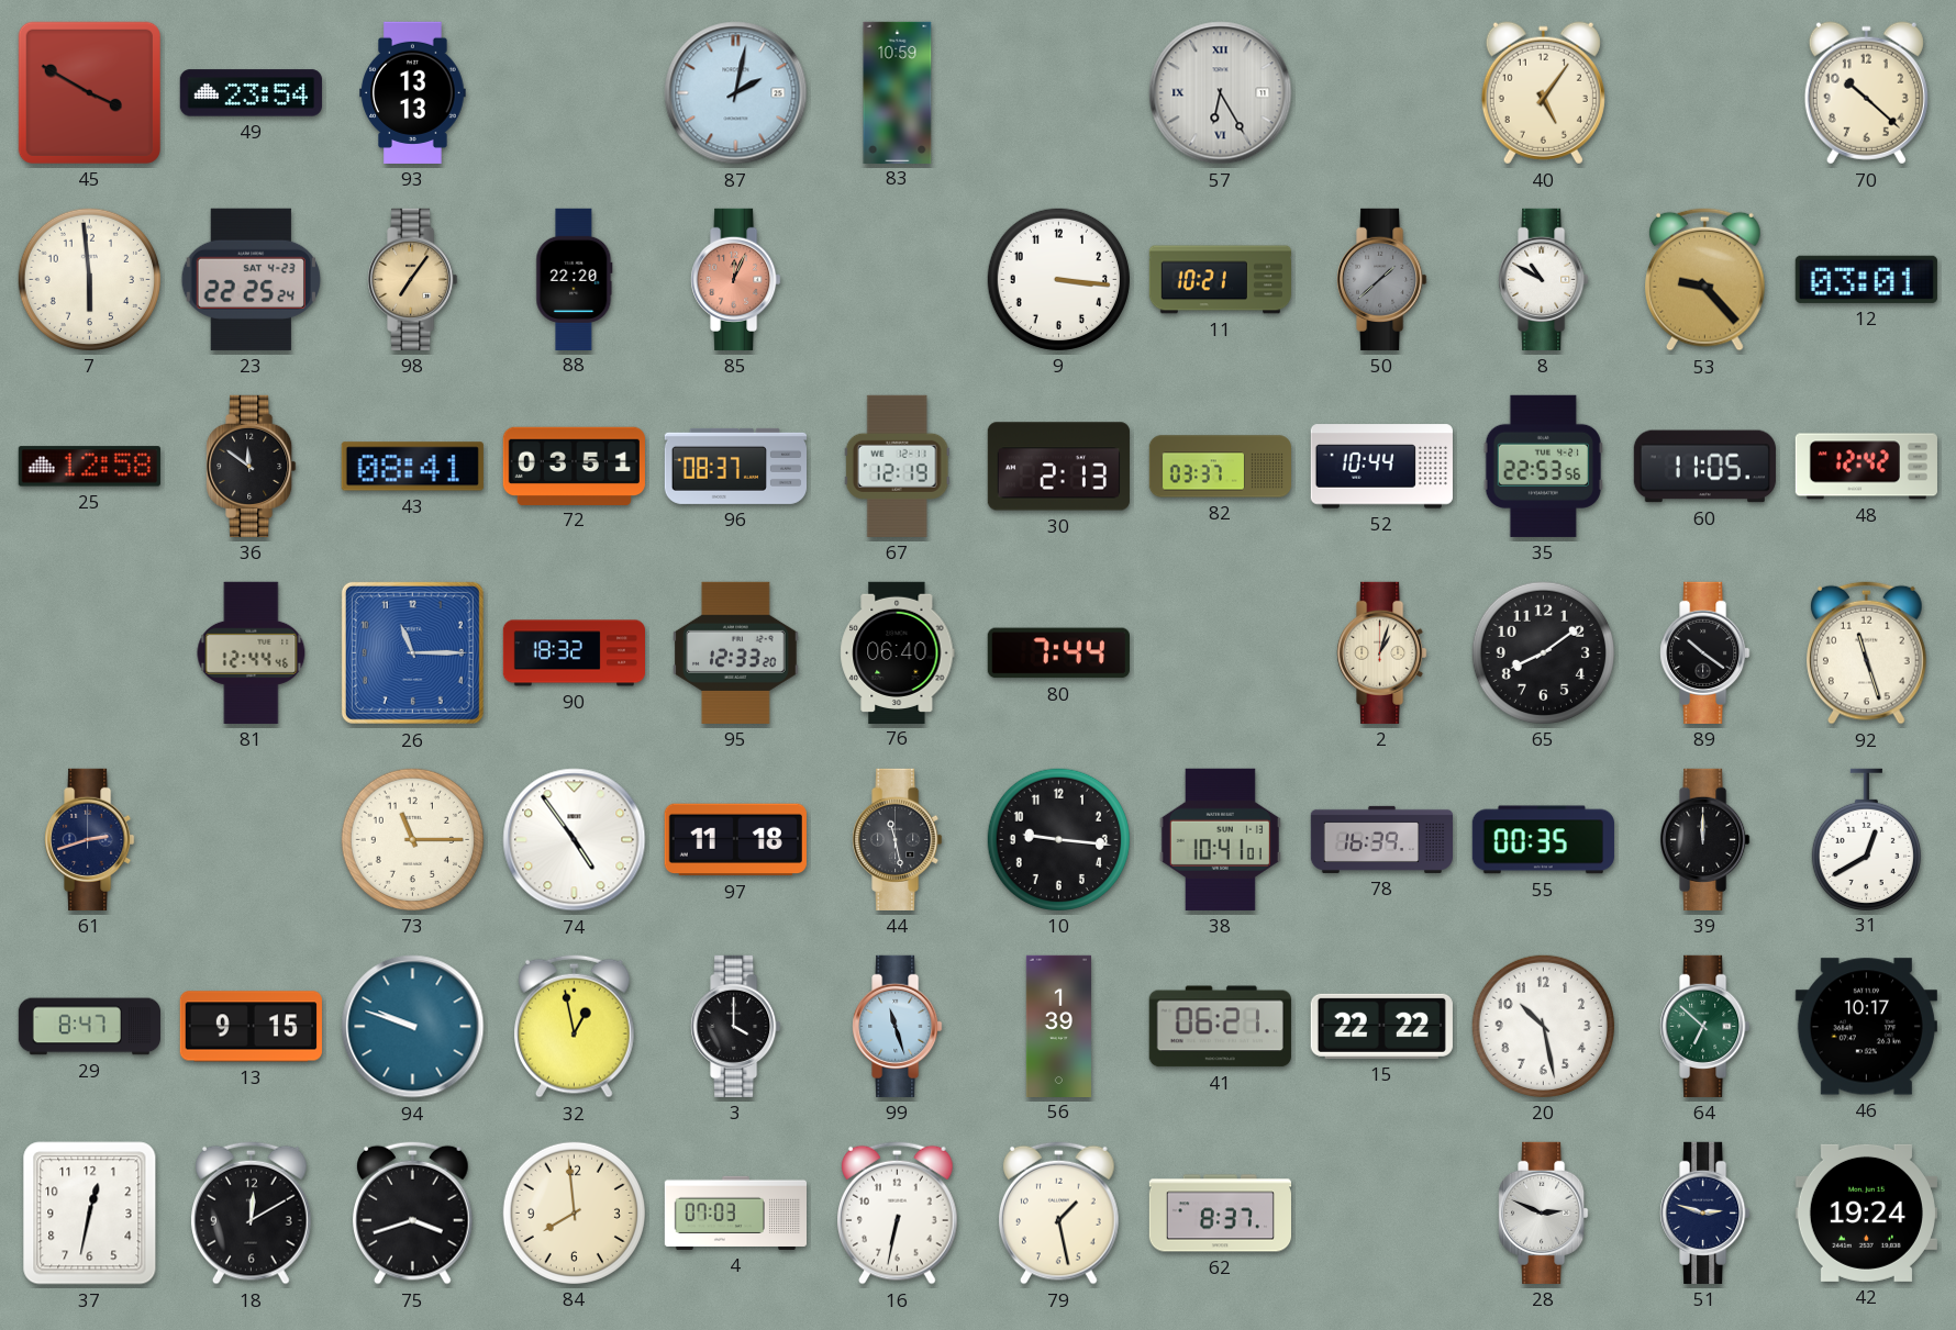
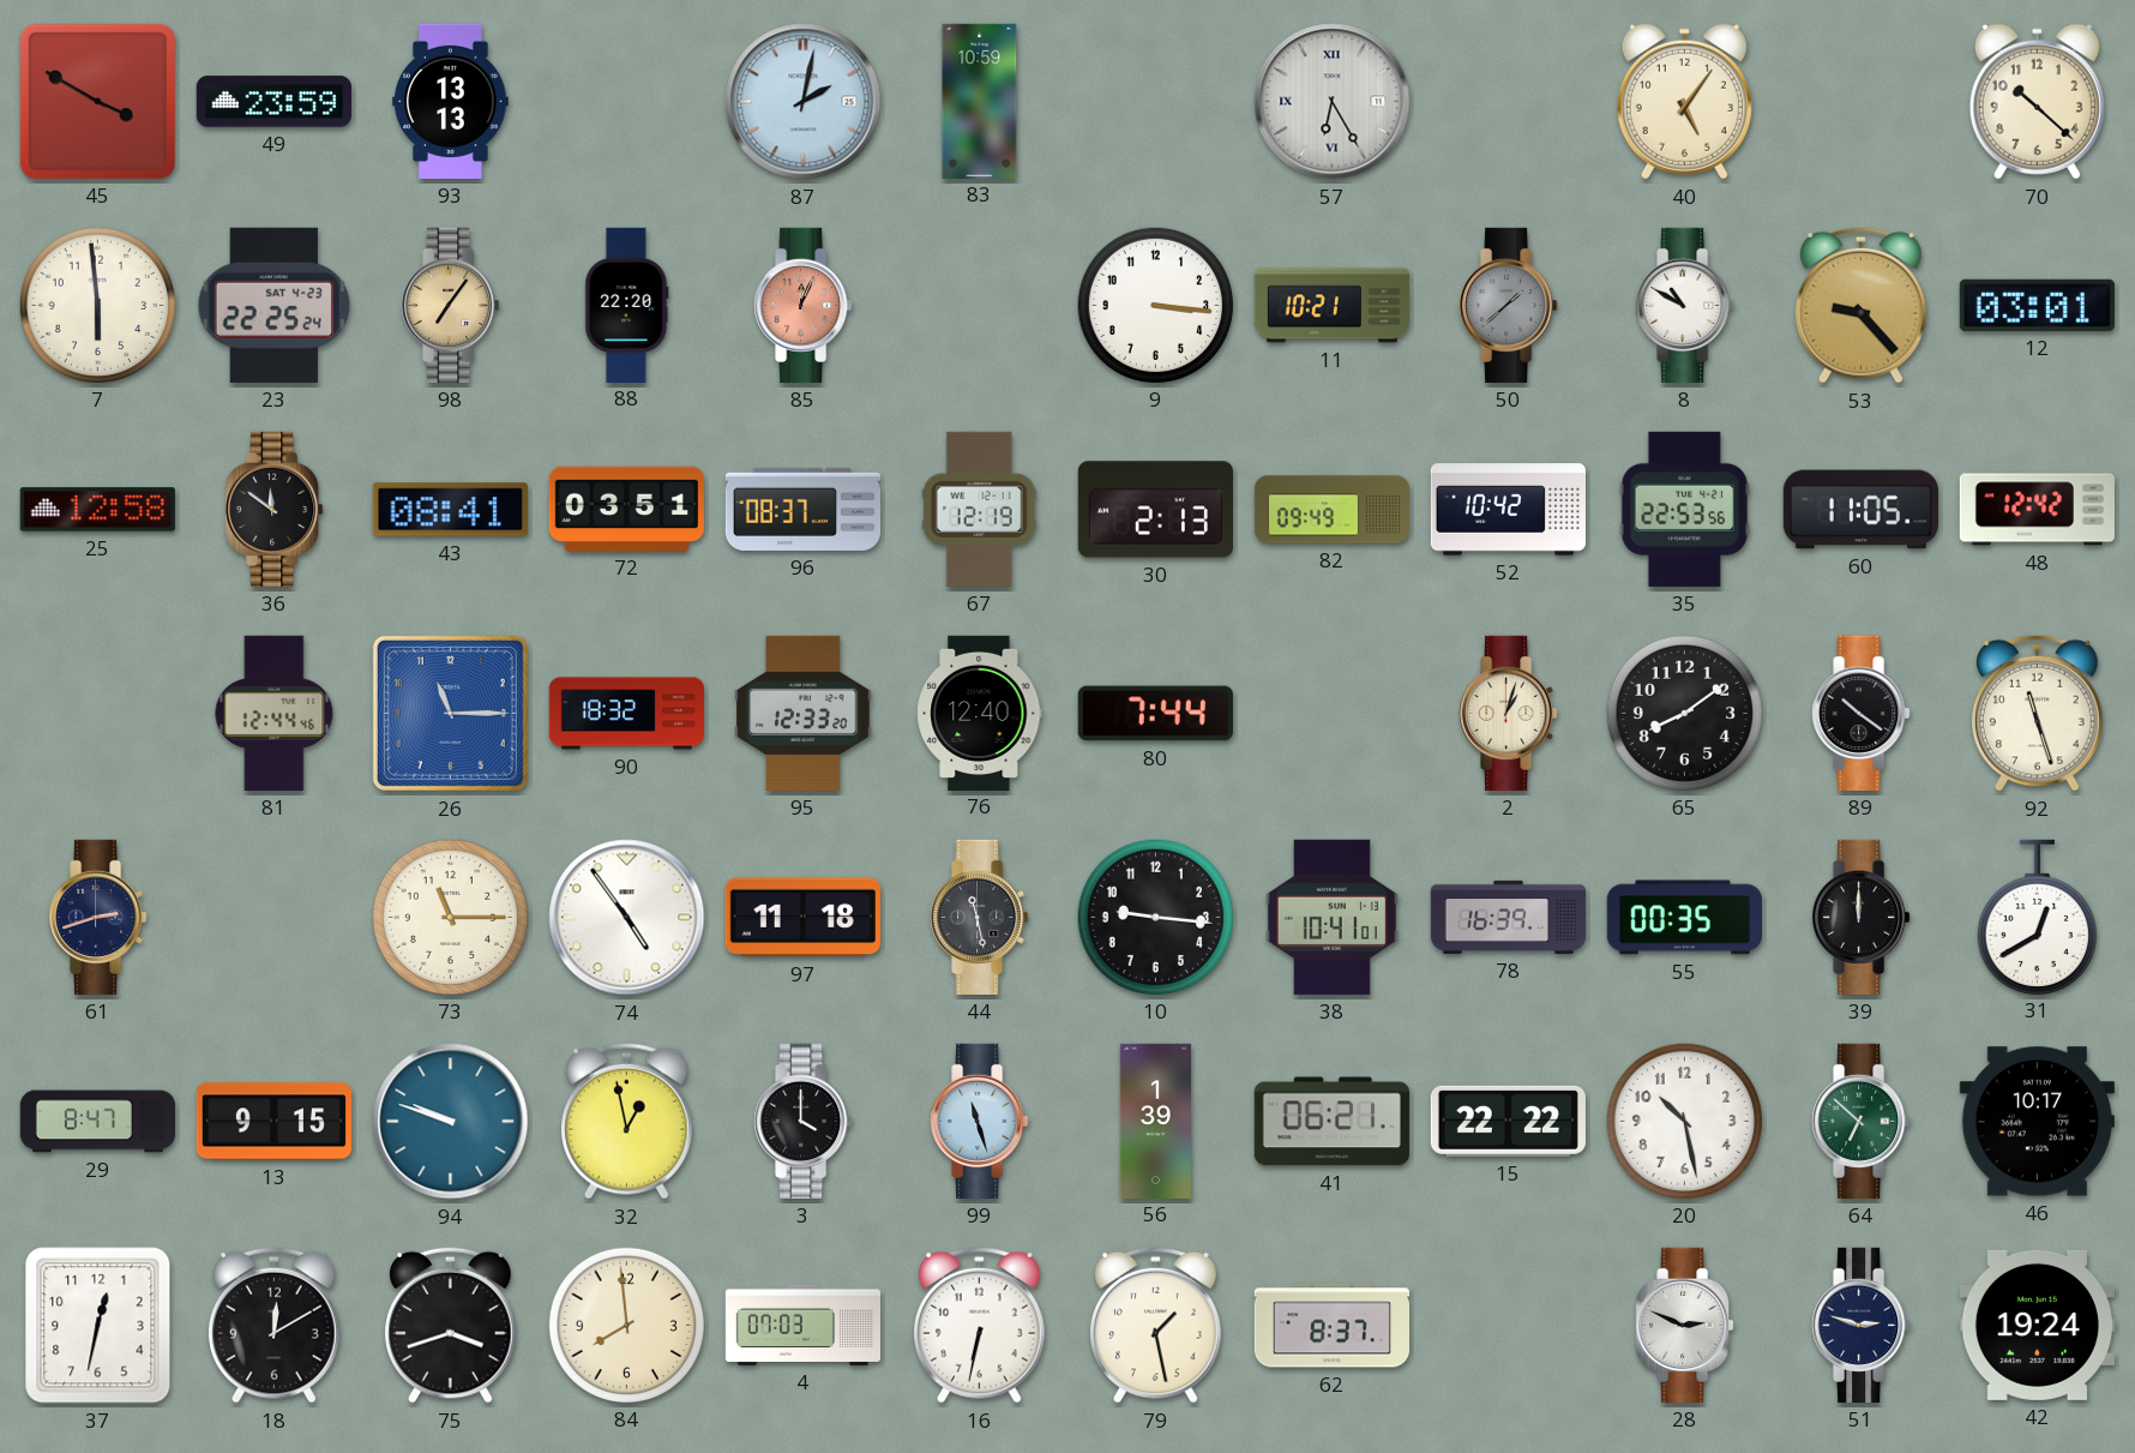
49: 23:54 -> 23:59 (273, 102)
82: 03:37 -> 09:49 (1331, 510)
52: 10:44 -> 10:42 (1508, 510)
76: 06:40 -> 12:40 (980, 713)
